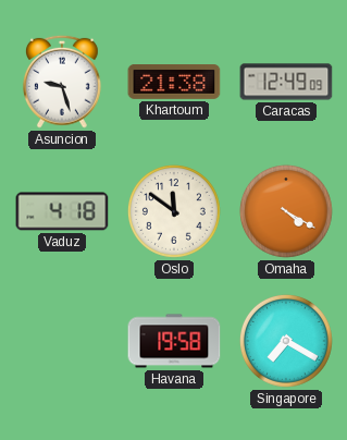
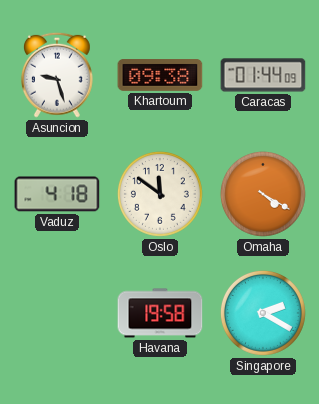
Khartoum: 21:38 -> 09:38 (160, 76)
Caracas: 12:49 -> 01:44 (263, 75)
Singapore: 7:20 -> 2:20 (263, 313)
